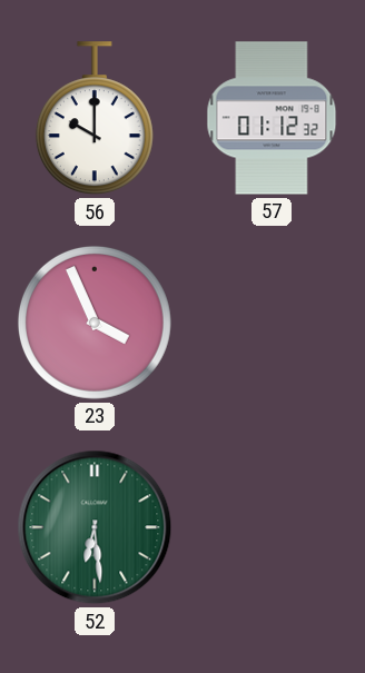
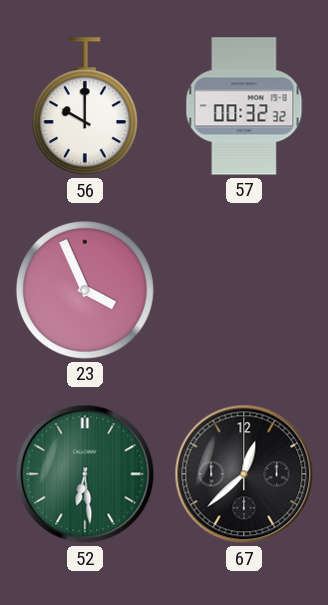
57: 01:12 -> 00:32 (244, 106)
67: none -> 12:38 (244, 474)
